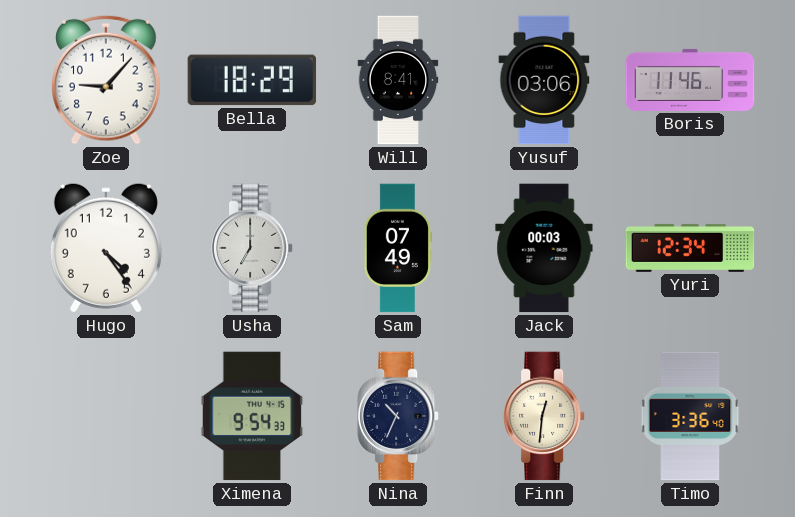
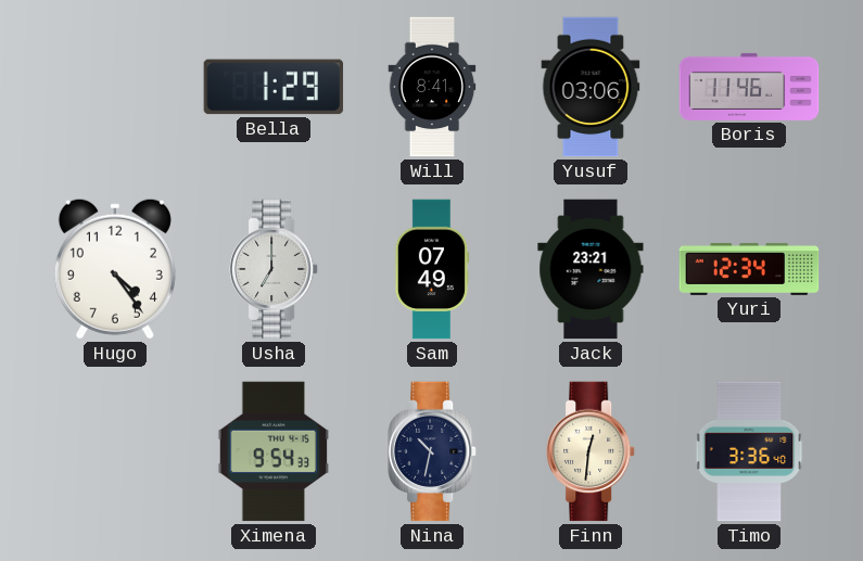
Zoe: 9:07 -> none (107, 80)
Bella: 18:29 -> 1:29 (274, 87)
Jack: 00:03 -> 23:21 (591, 269)
Nina: 10:34 -> 10:32 (433, 451)
